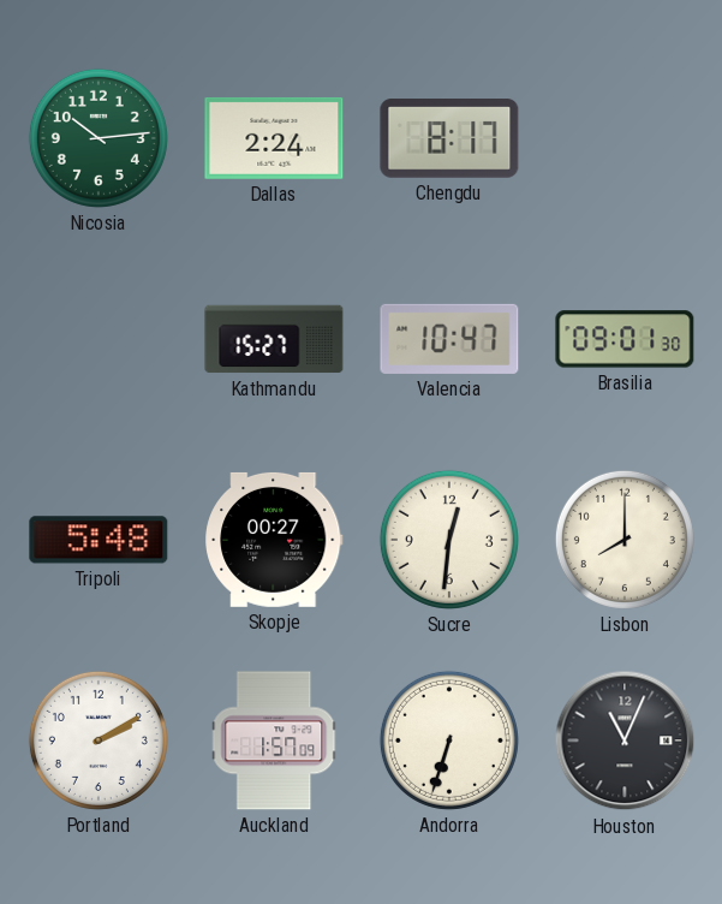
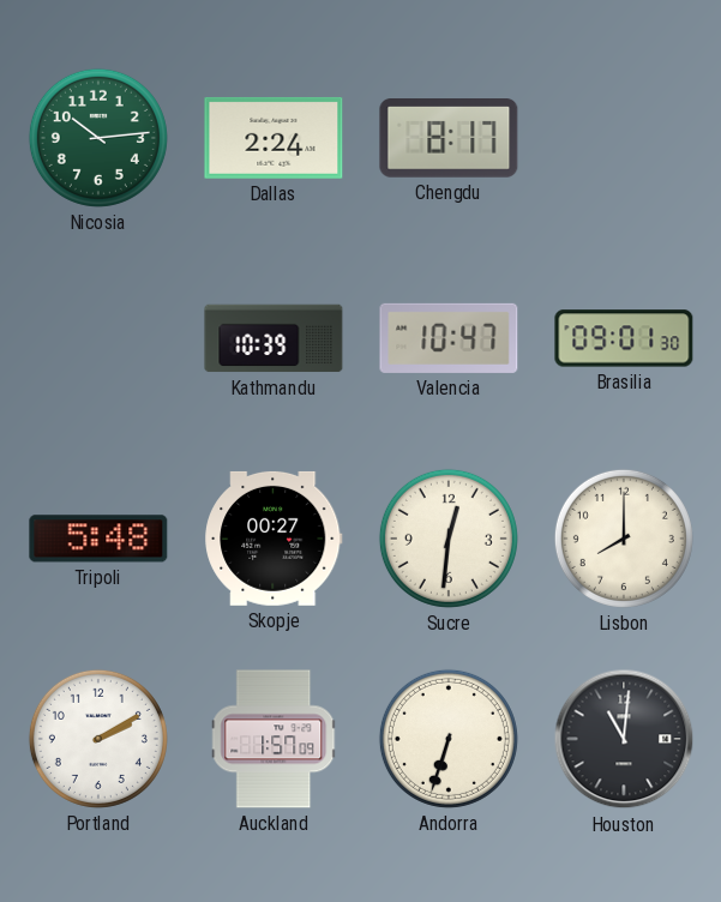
Kathmandu: 15:27 -> 10:39 (274, 338)
Houston: 11:04 -> 11:01 (624, 739)
